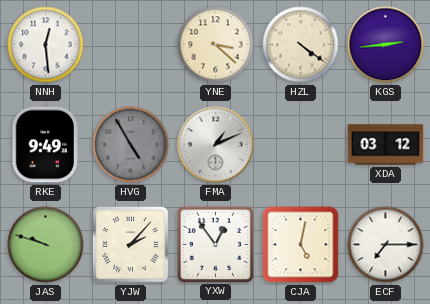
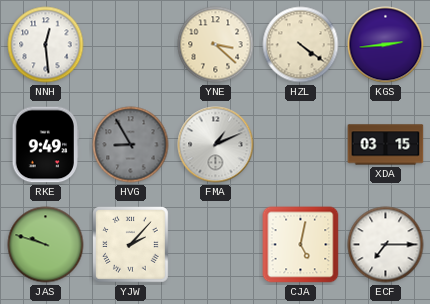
HVG: 4:55 -> 8:55 (131, 145)
XDA: 03:12 -> 03:15 (386, 145)
YXW: 12:54 -> none (215, 244)
